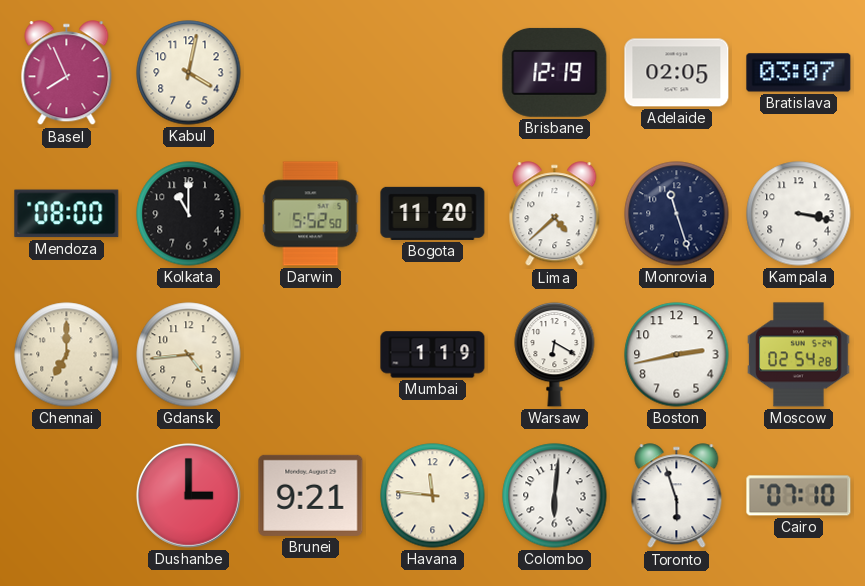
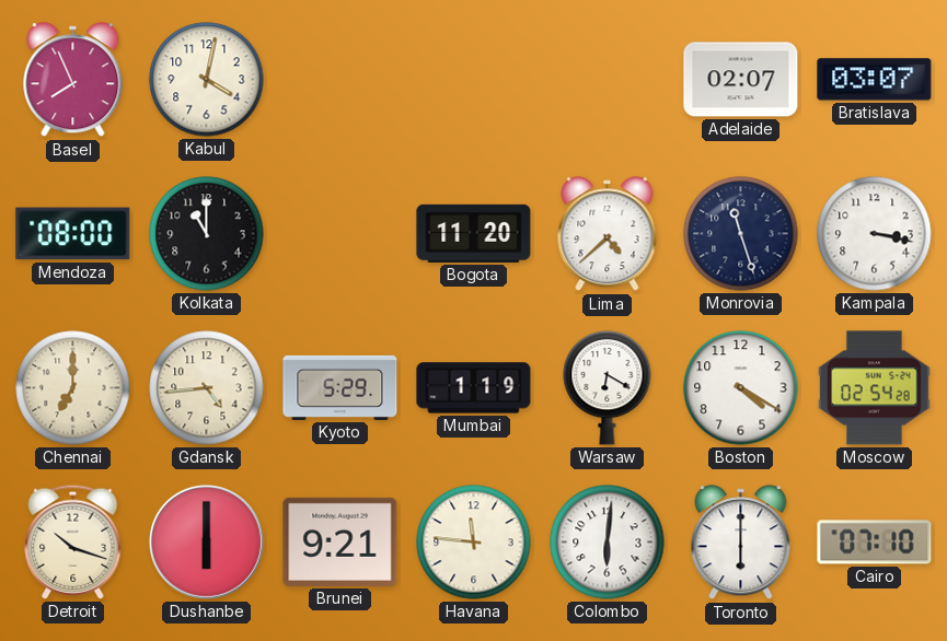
Brisbane: 12:19 -> none (555, 72)
Adelaide: 02:05 -> 02:07 (741, 80)
Darwin: 5:52 -> none (311, 214)
Kyoto: none -> 5:29 (340, 387)
Boston: 2:43 -> 4:20 (741, 388)
Detroit: none -> 10:18 (73, 541)
Dushanbe: 3:00 -> 6:00 (206, 541)
Toronto: 5:57 -> 6:00 (741, 543)
